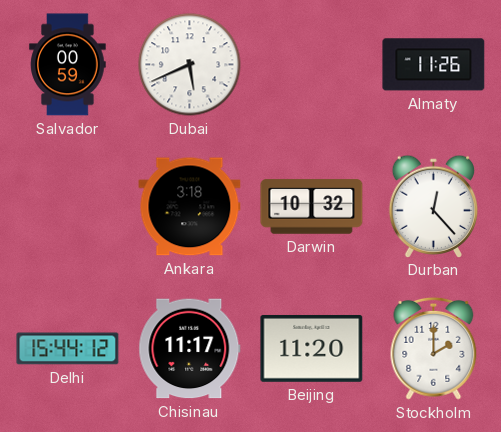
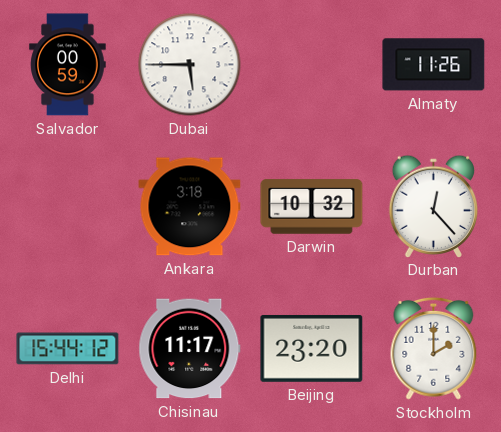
Dubai: 5:41 -> 5:45 (190, 65)
Beijing: 11:20 -> 23:20 (312, 348)
